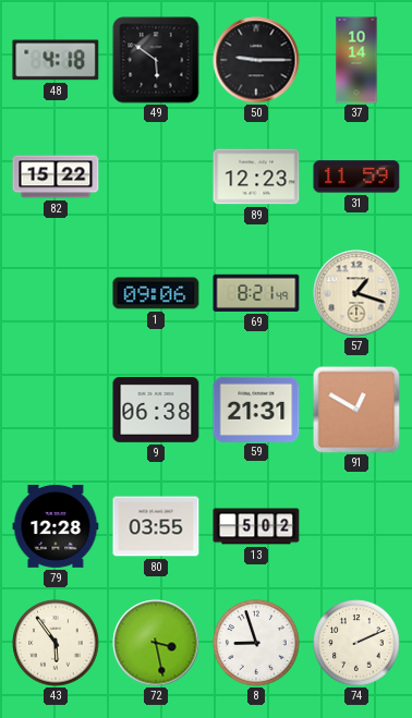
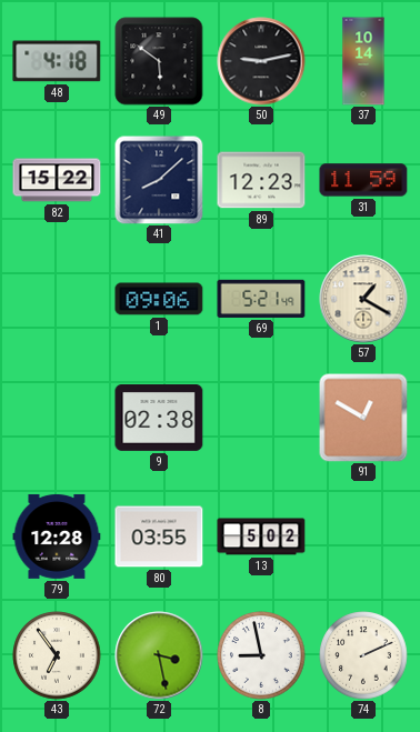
50: 9:15 -> 9:13 (261, 61)
41: none -> 8:08 (159, 180)
69: 8:21 -> 5:21 (261, 299)
57: 1:18 -> 1:20 (363, 299)
9: 06:38 -> 02:38 (159, 419)
59: 21:31 -> none (256, 409)
43: 5:54 -> 6:54 (57, 655)
8: 8:57 -> 8:58 (261, 655)
